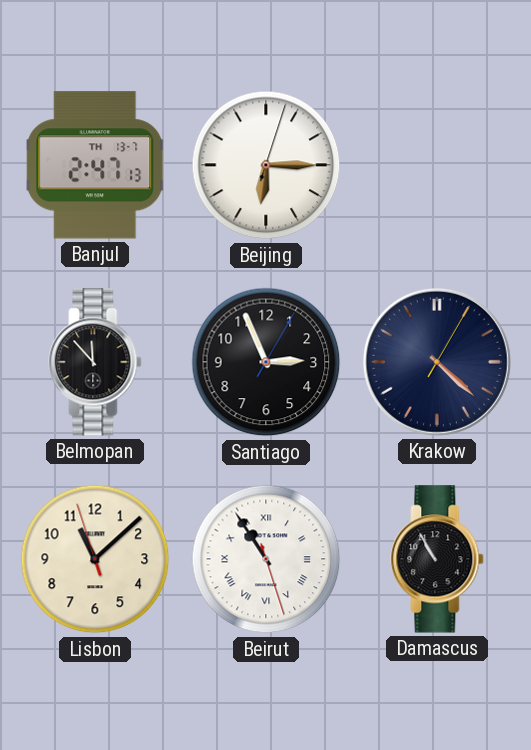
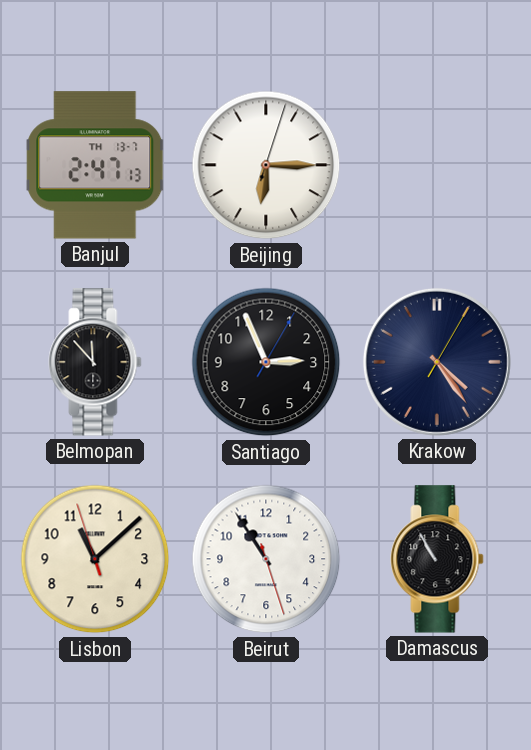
Krakow: 4:22 -> 4:24 (437, 362)
Beirut numerals: Roman -> Arabic (266, 559)
